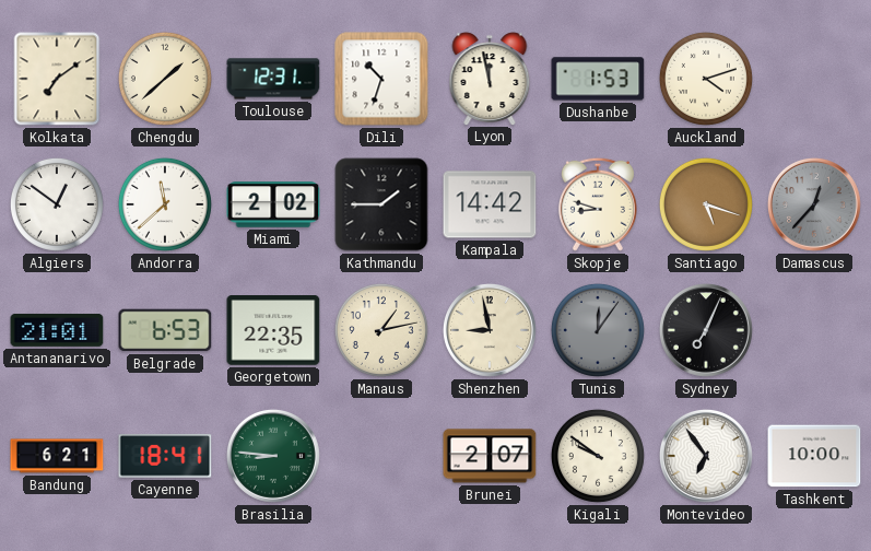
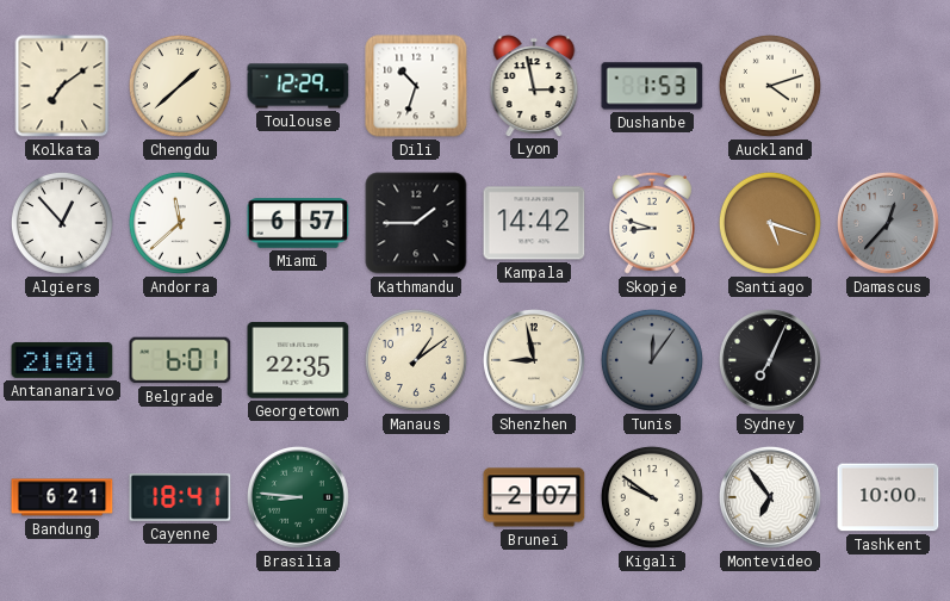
Toulouse: 12:31 -> 12:29 (298, 86)
Lyon: 11:58 -> 2:58 (534, 86)
Algiers: 12:51 -> 12:53 (62, 223)
Miami: 2:02 -> 6:57 (298, 223)
Belgrade: 6:53 -> 6:01 (180, 360)
Manaus: 1:13 -> 1:09 (416, 360)
